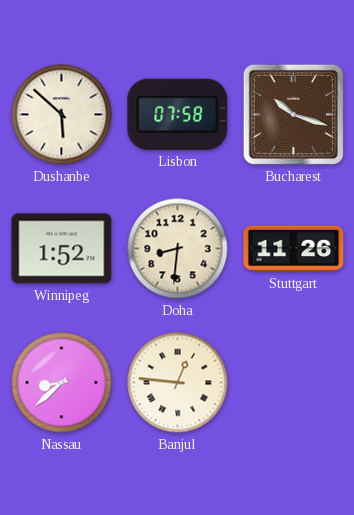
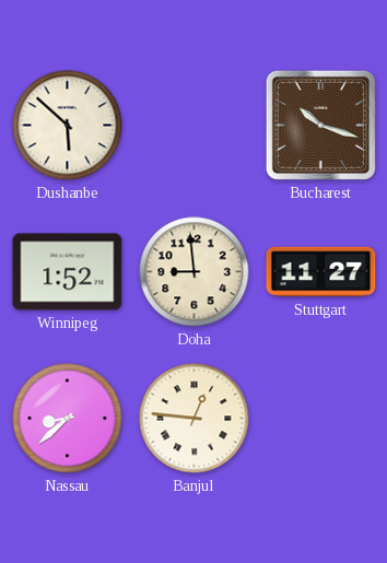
Lisbon: 07:58 -> none (178, 114)
Doha: 8:31 -> 8:59 (195, 272)
Stuttgart: 11:26 -> 11:27 (321, 272)
